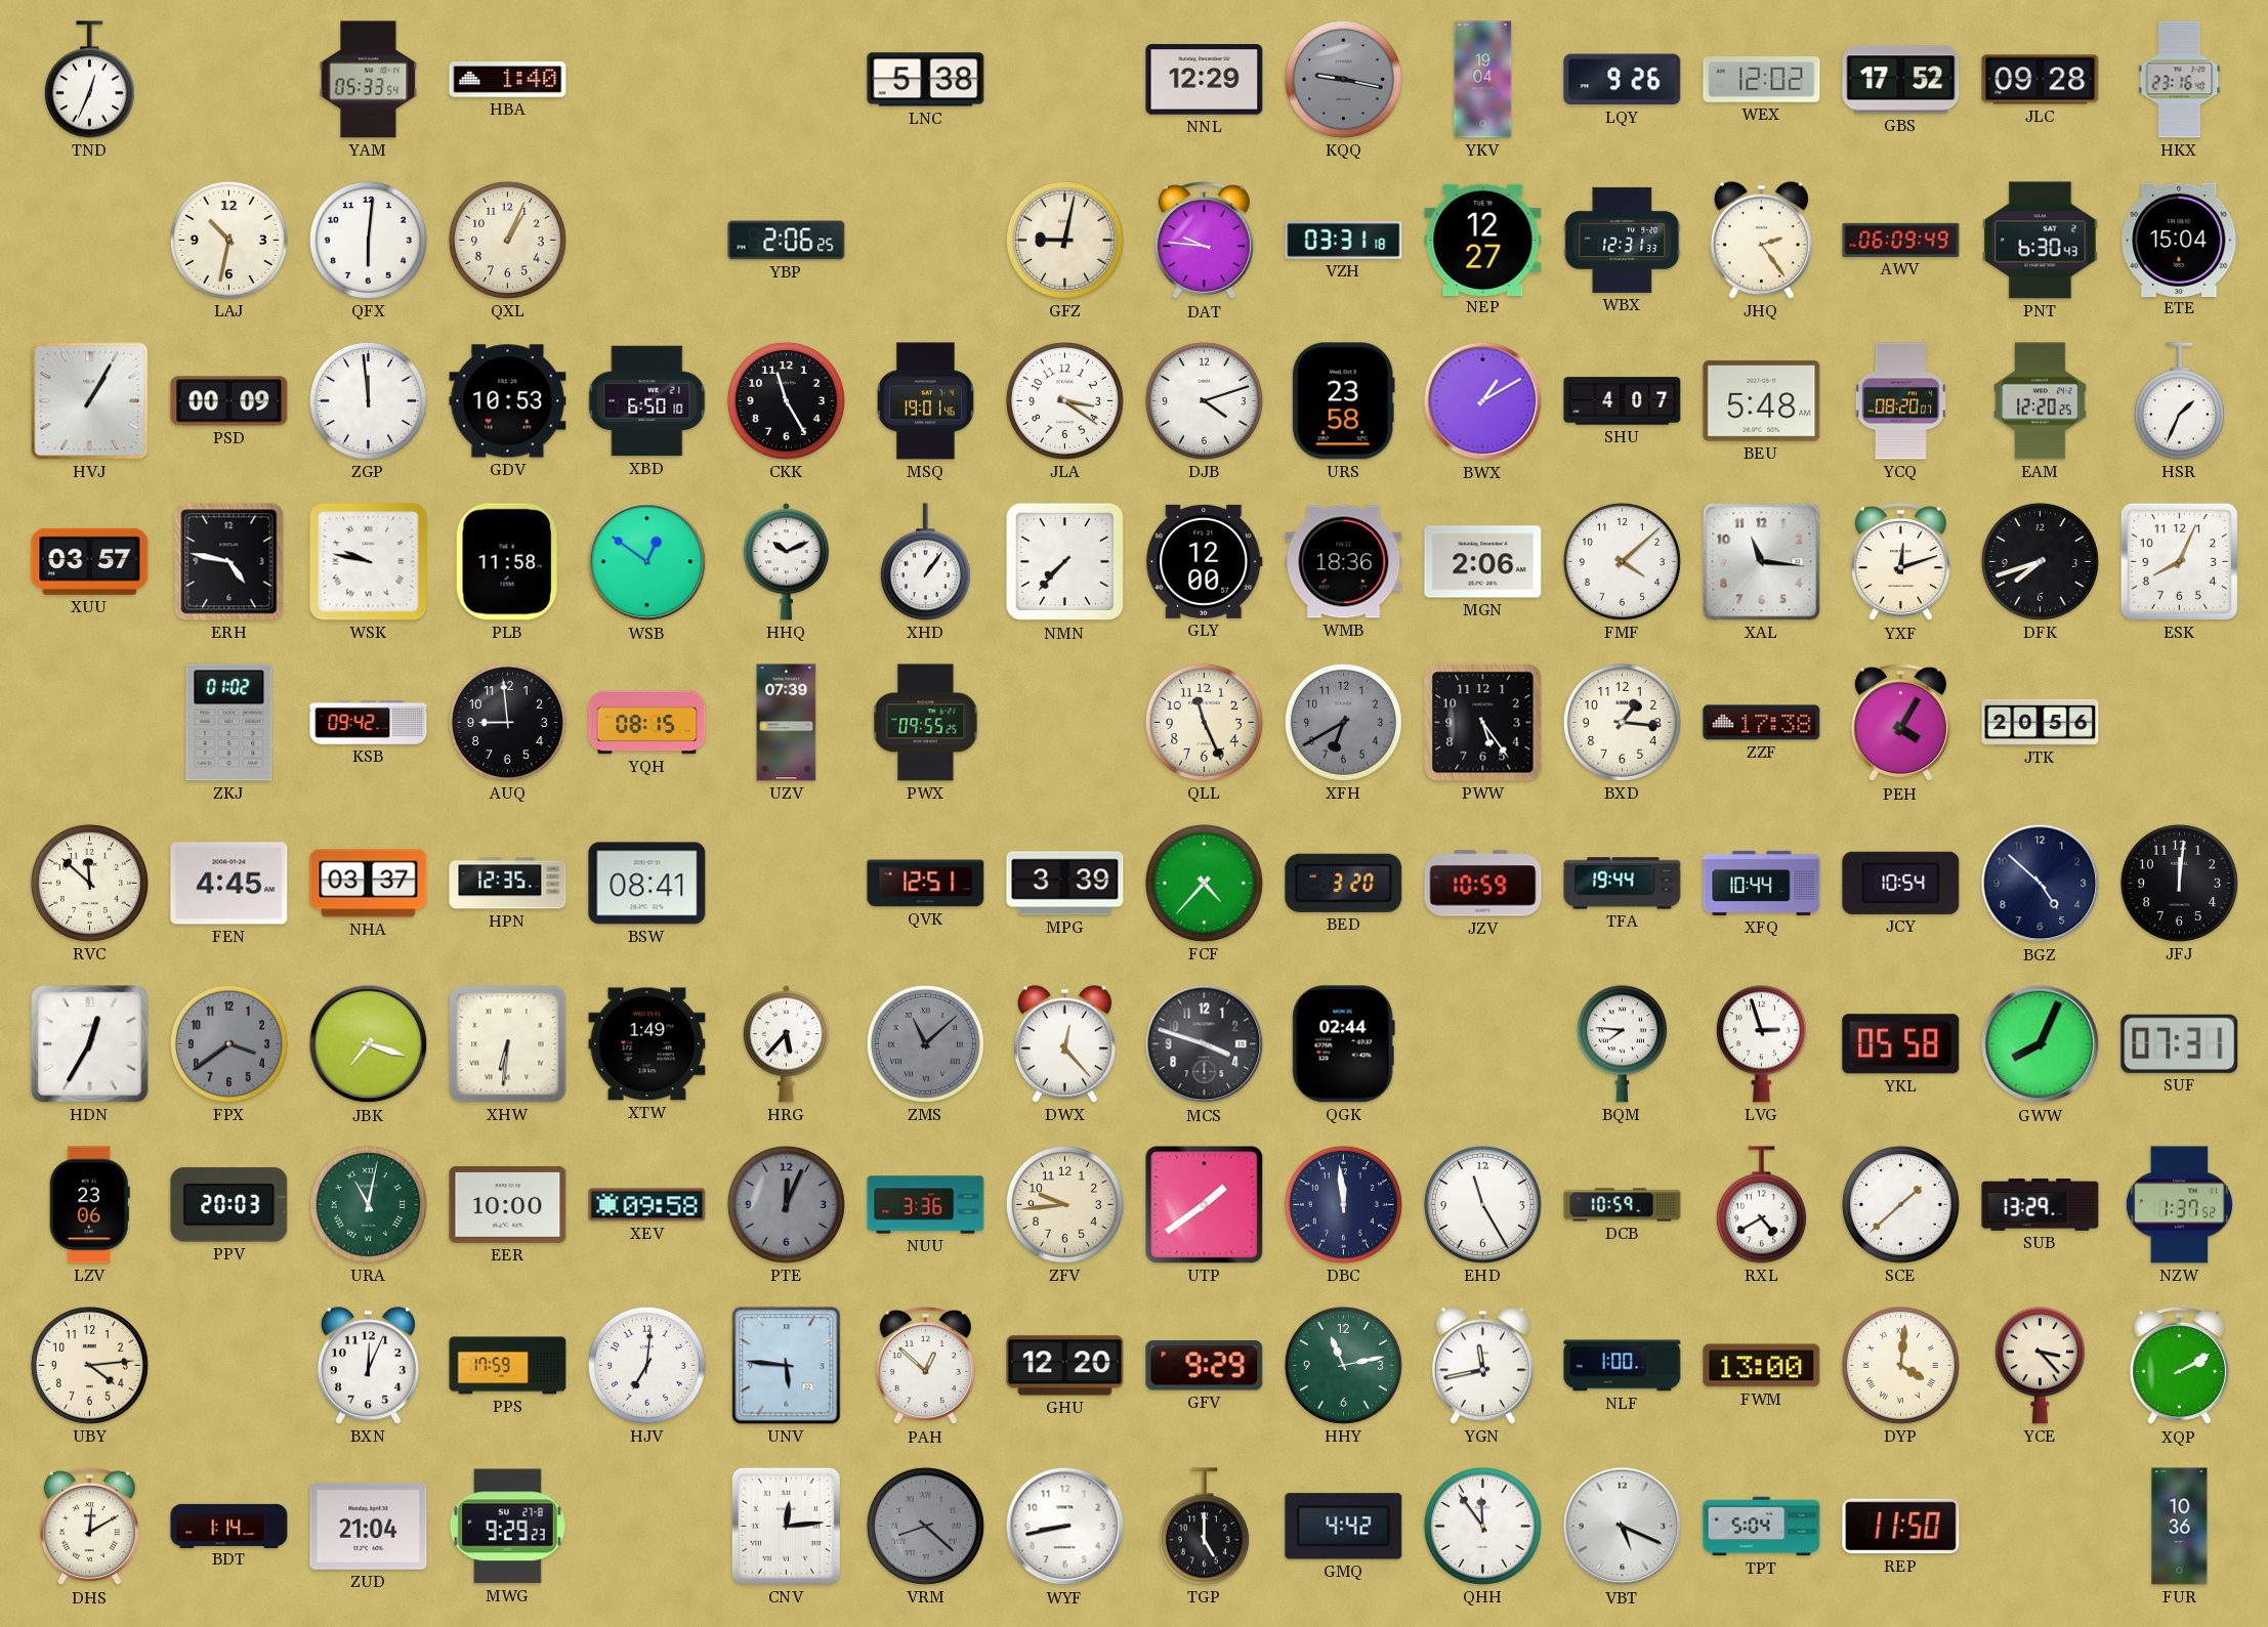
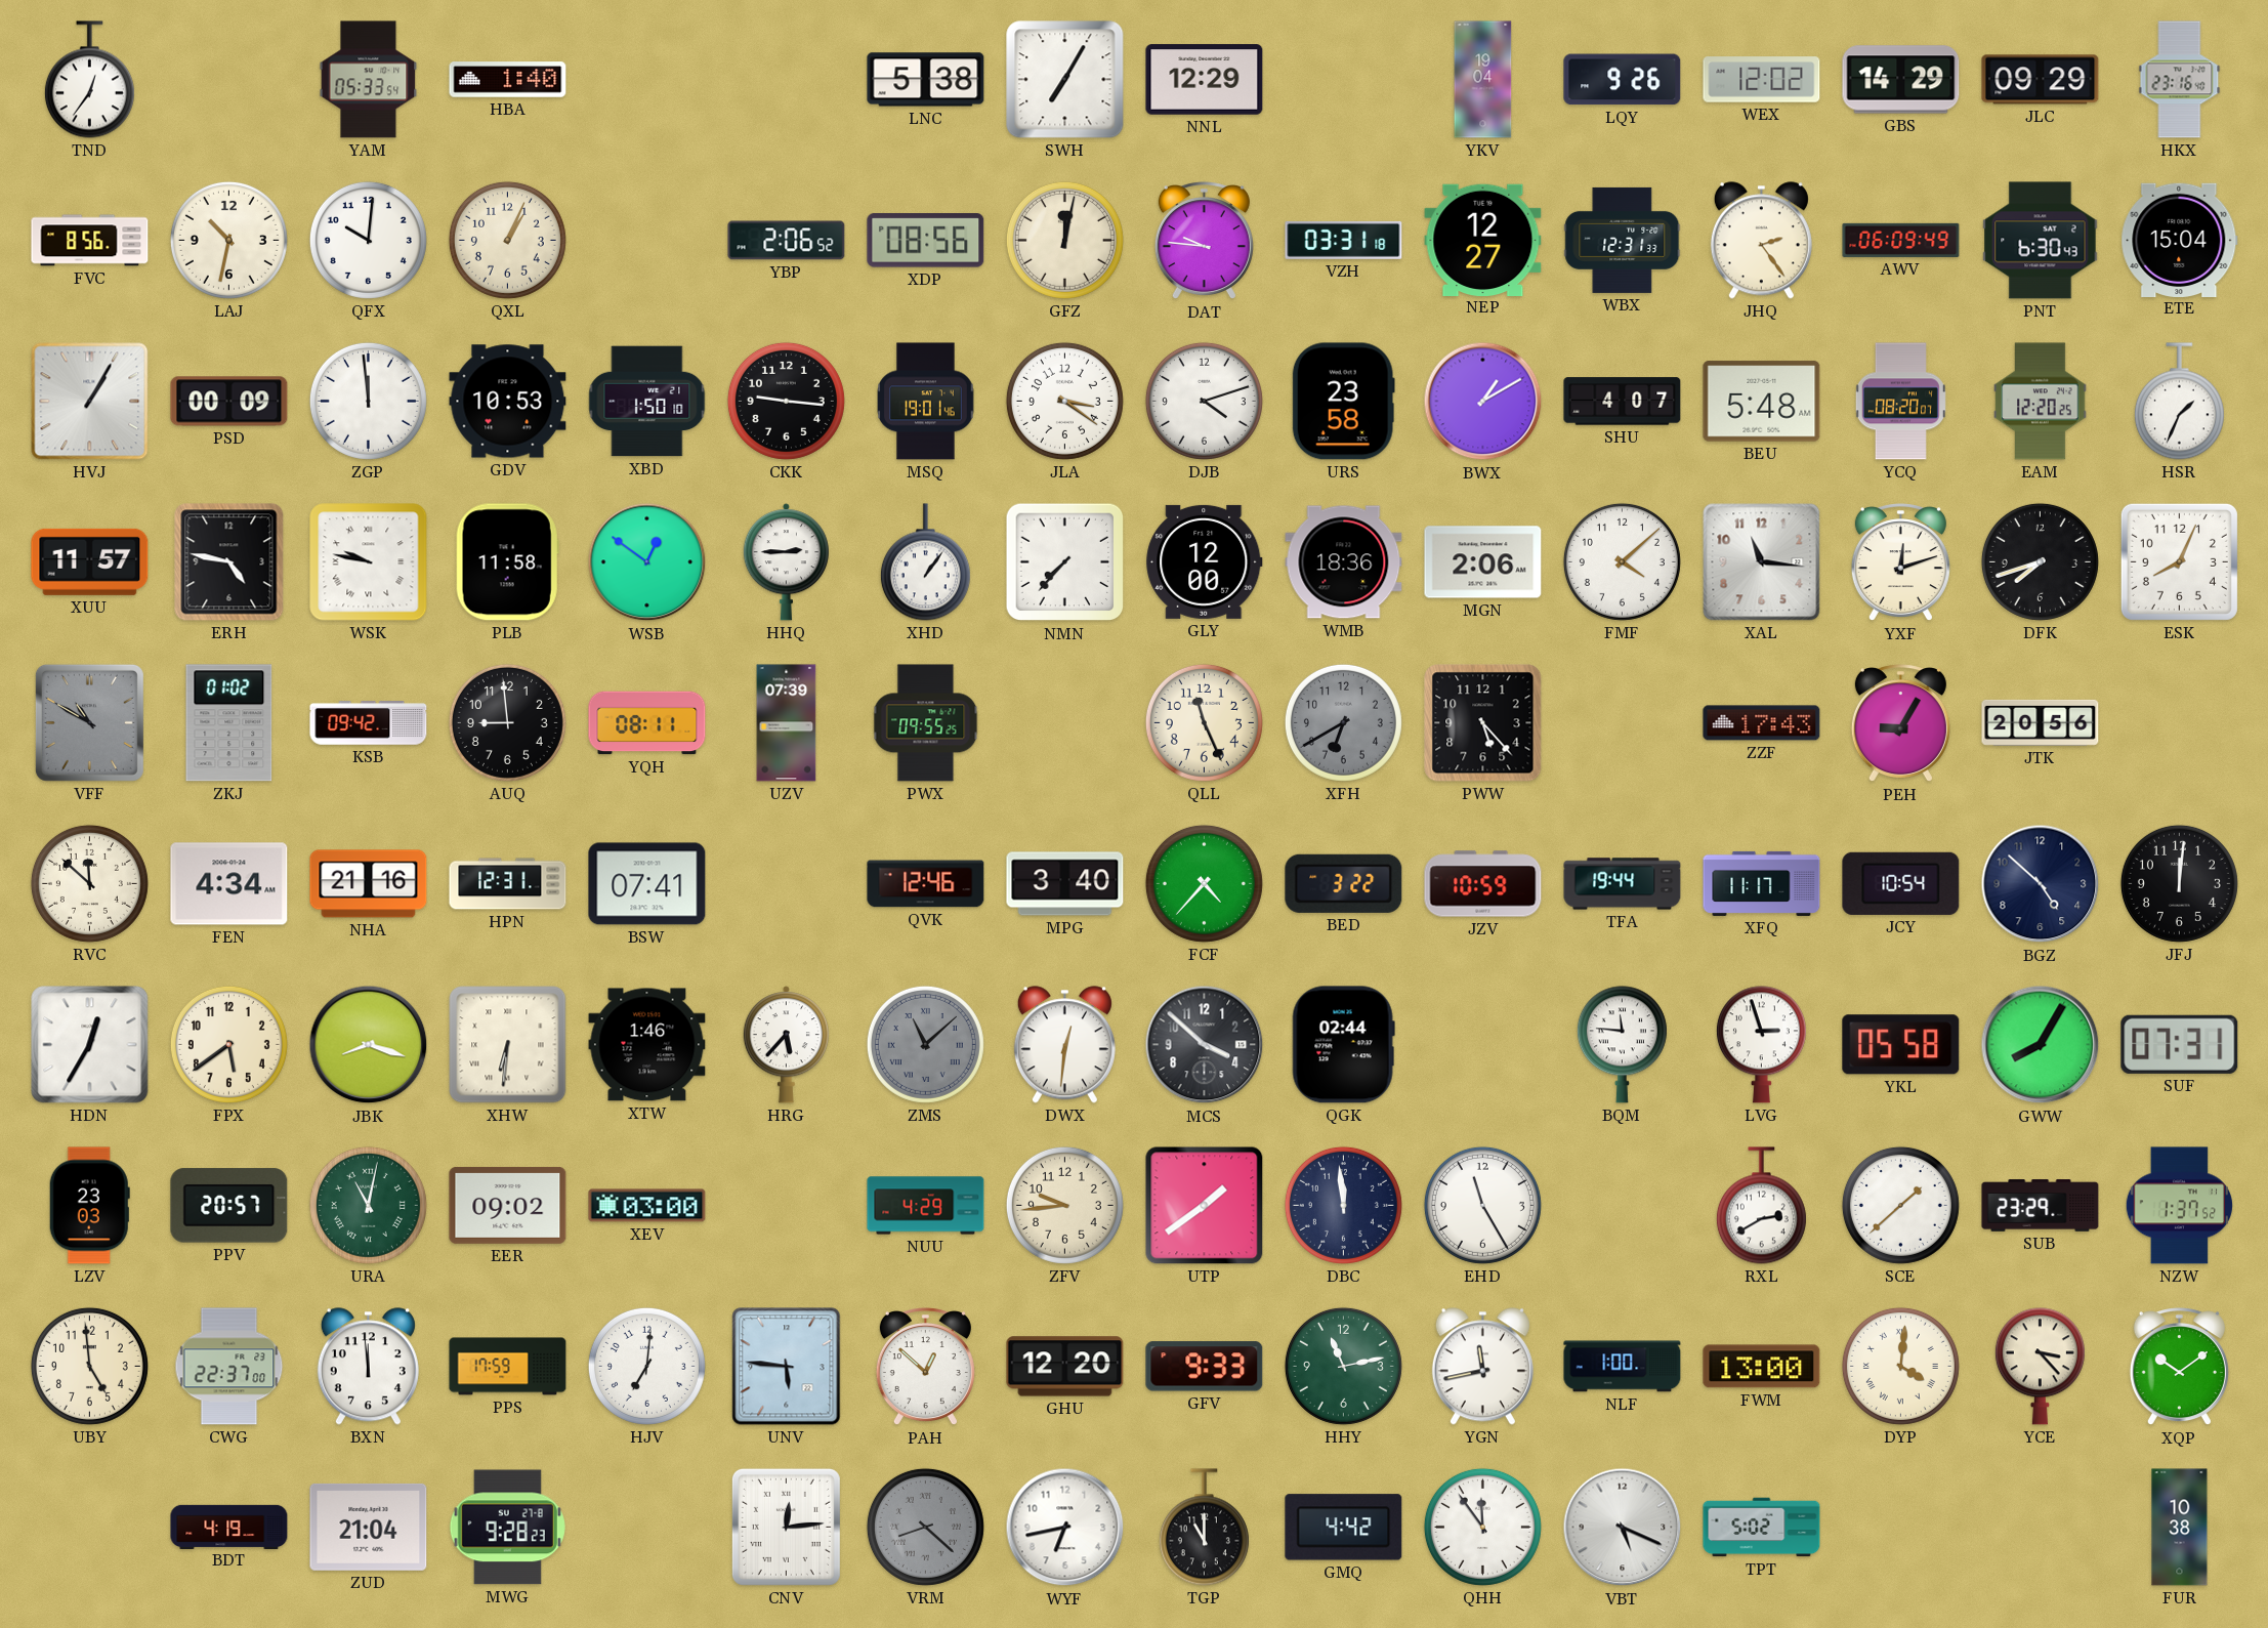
TND: 12:34 -> 12:36 (89, 80)
SWH: none -> 7:05 (1065, 80)
KQQ: 9:17 -> none (1343, 79)
GBS: 17:52 -> 14:29 (1901, 80)
JLC: 09:28 -> 09:29 (2041, 80)
FVC: none -> 8:56 (90, 241)
QFX: 6:01 -> 10:01 (368, 240)
YBP: 2:06:25 -> 2:06:52 (787, 241)
XDP: none -> 08:56 (926, 241)
GFZ: 9:02 -> 12:02 (1064, 240)
XBD: 6:50 -> 1:50 (647, 402)
CKK: 11:25 -> 9:16 (786, 401)
XUU: 03:57 -> 11:57 (90, 561)
HHQ: 10:11 -> 2:45 (786, 562)
VFF: none -> 10:50 (89, 722)
YQH: 08:15 -> 08:11 (647, 723)
PWW: 5:24 -> 5:23 (1483, 723)
BXD: 1:16 -> none (1622, 722)
ZZF: 17:38 -> 17:43 (1762, 723)
PEH: 4:05 -> 9:05 (1900, 723)
FEN: 4:45 -> 4:34 (229, 884)
NHA: 03:37 -> 21:16 (369, 884)
HPN: 12:35 -> 12:31 (508, 884)
BSW: 08:41 -> 07:41 (647, 884)
QVK: 12:51 -> 12:46 (926, 884)
MPG: 3:39 -> 3:40 (1065, 884)
BED: 3:20 -> 3:22 (1344, 883)
XFQ: 10:44 -> 11:17 (1762, 883)
FPX: 3:39 -> 5:39 (228, 1044)
FPX dial: grey -> cream (228, 1044)
JBK: 7:18 -> 8:18 (369, 1045)
XTW: 1:49 -> 1:46 (647, 1045)
DWX: 12:23 -> 12:31 (1064, 1045)
MCS: 3:48 -> 3:52 (1205, 1045)
BQM: 7:46 -> 11:46 (1622, 1045)
GWW: 8:04 -> 8:05 (2041, 1045)
LZV: 23:06 -> 23:03 (89, 1206)
PPV: 20:03 -> 20:57 (229, 1206)
EER: 10:00 -> 09:02 (508, 1205)
XEV: 09:58 -> 03:00 (647, 1206)
PTE: 12:04 -> none (786, 1204)
NUU: 3:36 -> 4:29 (926, 1206)
DCB: 10:59 -> none (1623, 1205)
RXL: 4:40 -> 2:40 (1761, 1206)
SUB: 13:29 -> 23:29 (2041, 1206)
UBY: 4:14 -> 4:59 (89, 1366)
CWG: none -> 22:37 (229, 1367)
BXN: 12:04 -> 11:59 (368, 1367)
GFV: 9:29 -> 9:33 (1205, 1367)
XQP: 2:10 -> 10:09 (2179, 1367)
DHS: 12:10 -> none (89, 1527)
BDT: 1:14 -> 4:19 (229, 1527)
MWG: 9:29 -> 9:28 (507, 1528)
WYF: 8:43 -> 6:43 (1065, 1528)
TGP: 5:00 -> 11:00 (1204, 1528)
TPT: 5:04 -> 5:02 (1762, 1528)
REP: 11:50 -> none (1901, 1527)
FUR: 10:36 -> 10:38 (2180, 1528)
